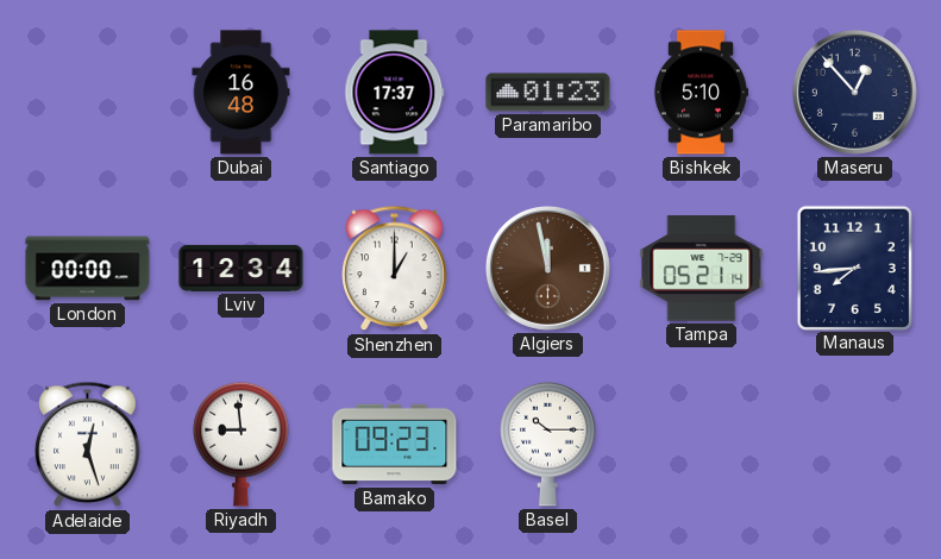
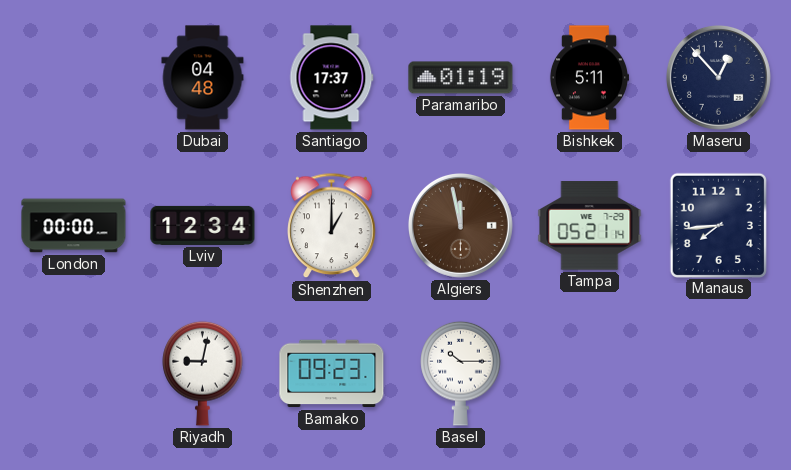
Dubai: 16:48 -> 04:48 (203, 78)
Paramaribo: 01:23 -> 01:19 (461, 78)
Bishkek: 5:10 -> 5:11 (588, 78)
Adelaide: 12:27 -> none (88, 445)
Riyadh: 8:59 -> 9:02 (203, 373)
